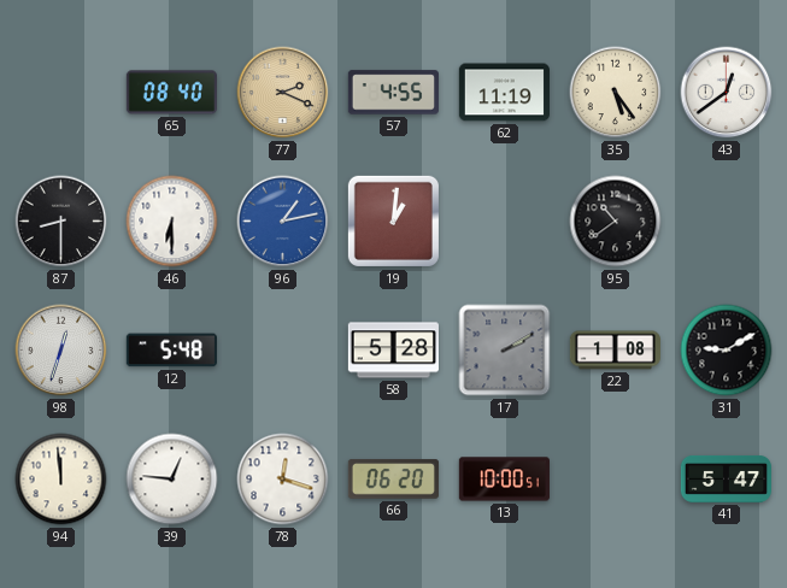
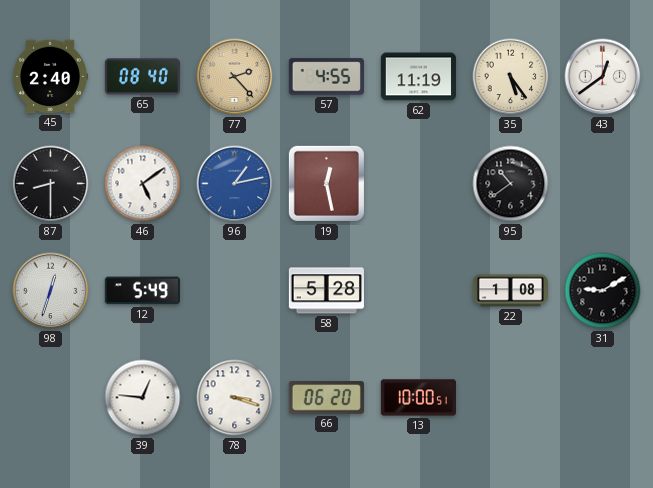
45: none -> 2:40 (50, 77)
77: 2:19 -> 2:23 (235, 77)
46: 6:30 -> 5:09 (143, 184)
19: 1:01 -> 12:28 (326, 183)
12: 5:48 -> 5:49 (142, 291)
17: 2:10 -> none (505, 351)
94: 11:59 -> none (61, 480)
78: 12:18 -> 3:18 (235, 398)
41: 5:47 -> none (726, 478)
